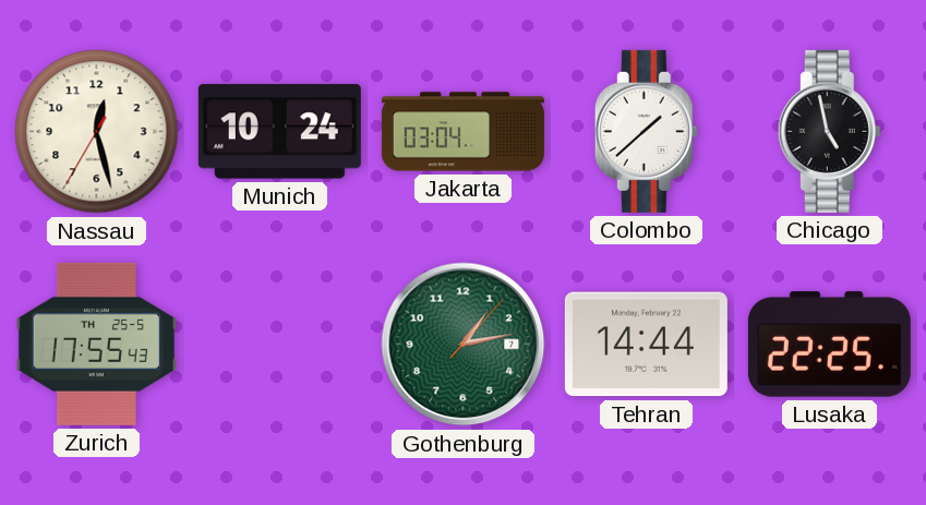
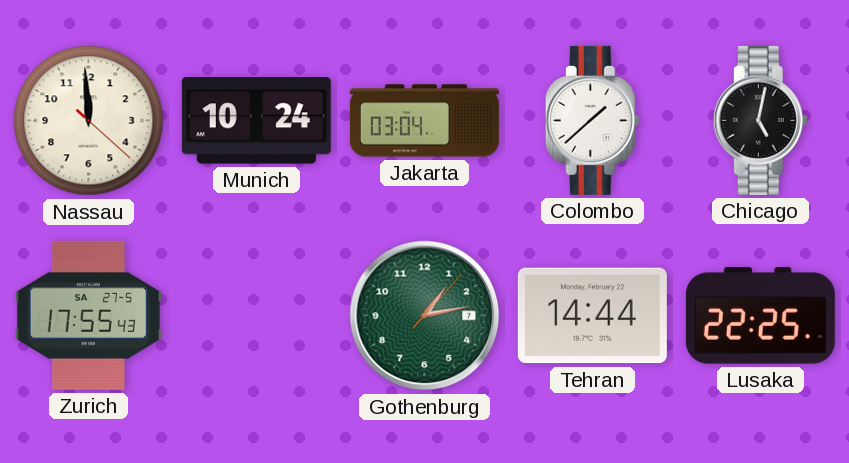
Nassau: 12:27 -> 11:59 (89, 121)
Chicago: 4:58 -> 5:02 (760, 120)
Zurich date: TH 25-5 -> SA 27-5 (88, 315)
